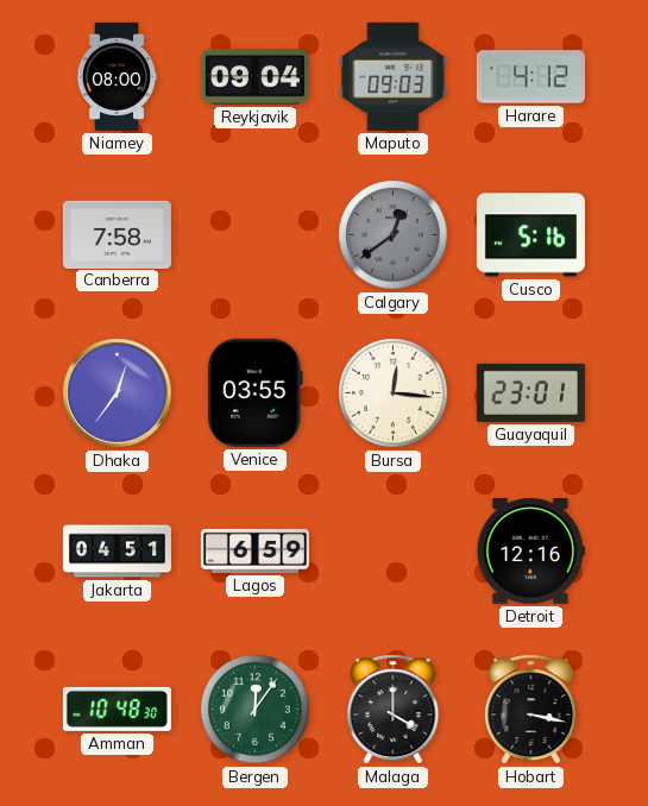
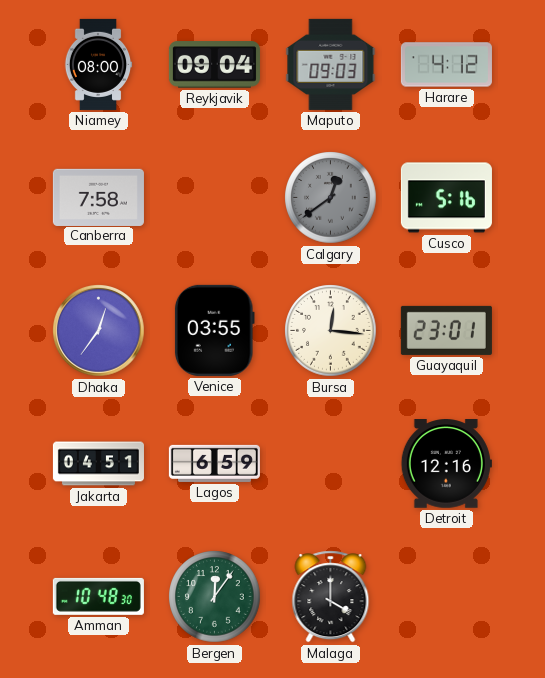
Hobart: 3:17 -> none (531, 710)
